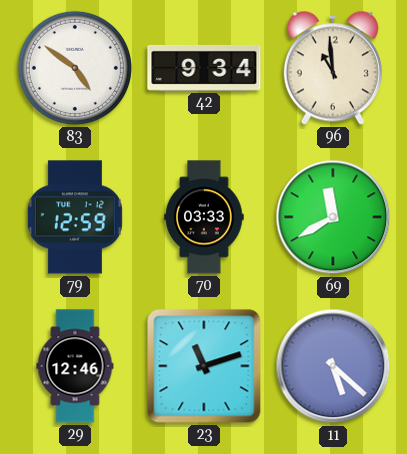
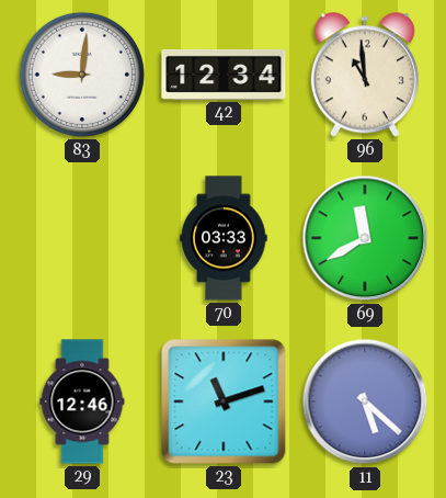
83: 4:51 -> 9:01 (82, 75)
42: 9:34 -> 12:34 (224, 75)
79: 12:59 -> none (75, 217)
